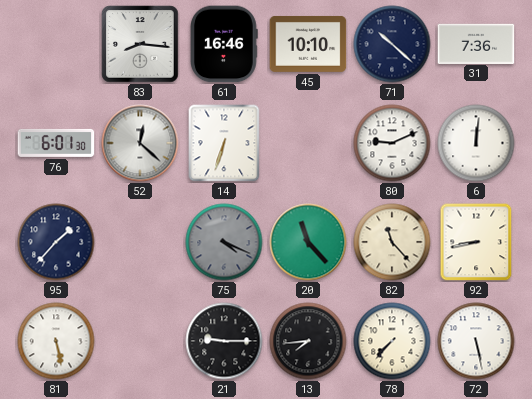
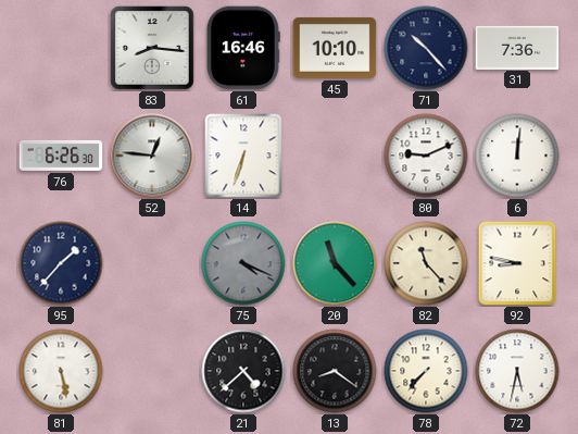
71: 10:22 -> 10:23 (426, 48)
76: 6:01 -> 6:26 (61, 156)
52: 12:22 -> 12:46 (152, 156)
92: 8:43 -> 8:47 (517, 263)
21: 9:15 -> 4:38 (243, 371)
13: 7:44 -> 8:21 (335, 371)
72: 5:28 -> 5:32 (517, 371)
